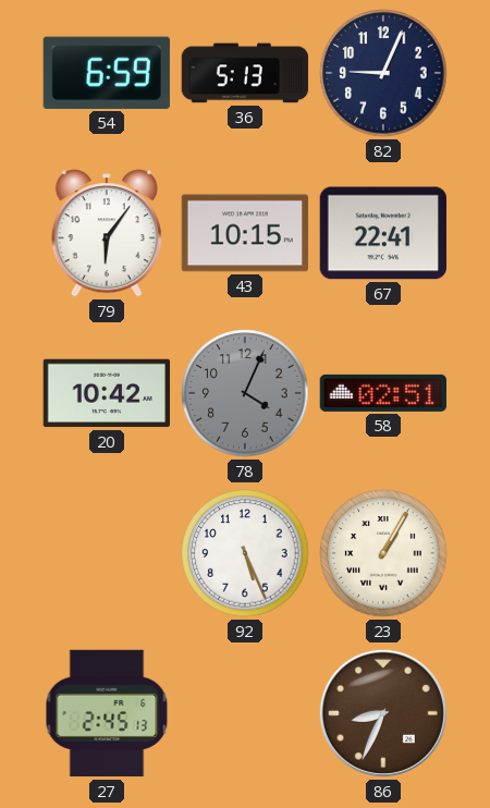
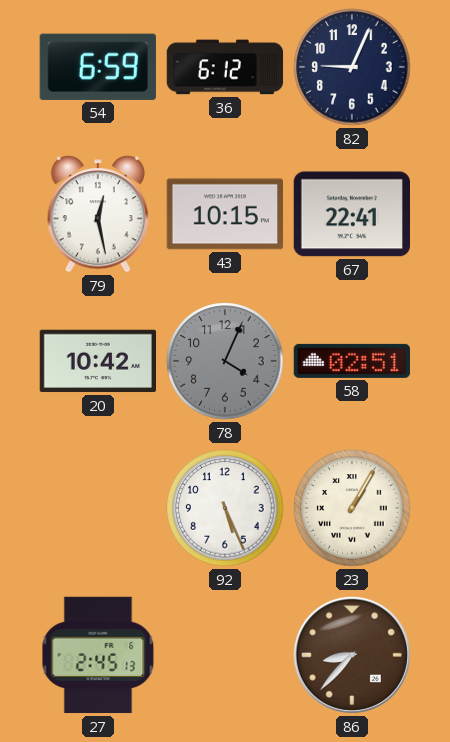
36: 5:13 -> 6:12 (225, 67)
79: 6:06 -> 12:28 (98, 214)
86: 8:34 -> 8:37 (352, 655)
